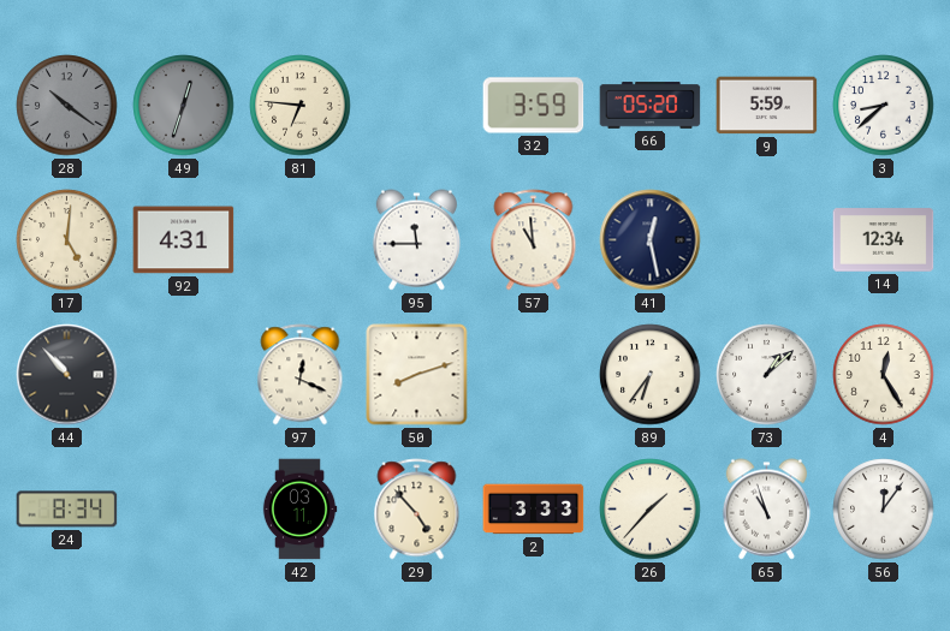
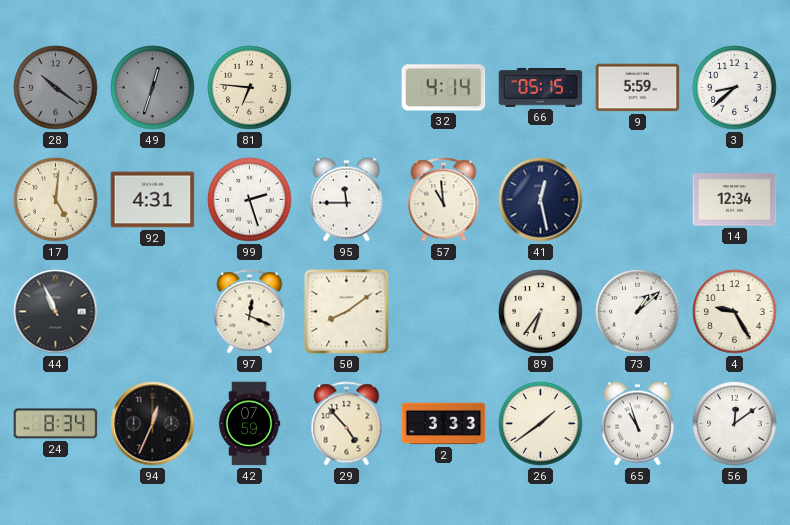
32: 3:59 -> 4:14 (444, 88)
66: 05:20 -> 05:15 (541, 88)
99: none -> 2:27 (250, 200)
44: 10:53 -> 10:56 (56, 312)
50: 8:12 -> 8:09 (347, 312)
4: 12:25 -> 9:25 (735, 312)
94: none -> 12:34 (153, 424)
42: 03:11 -> 07:59 (249, 424)
26: 1:37 -> 1:39 (541, 424)
56: 12:06 -> 12:09 (735, 424)
